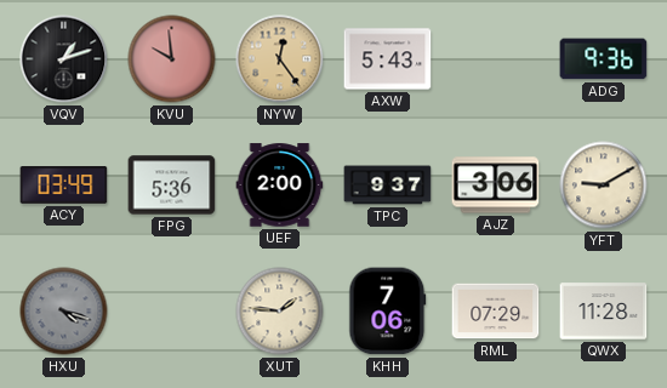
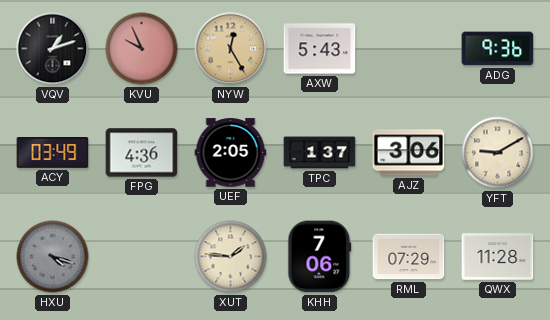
KVU: 9:59 -> 9:56 (142, 49)
NYW: 12:24 -> 12:25 (231, 49)
FPG: 5:36 -> 4:36 (142, 153)
UEF: 2:00 -> 2:05 (231, 153)
TPC: 9:37 -> 1:37 (320, 153)
